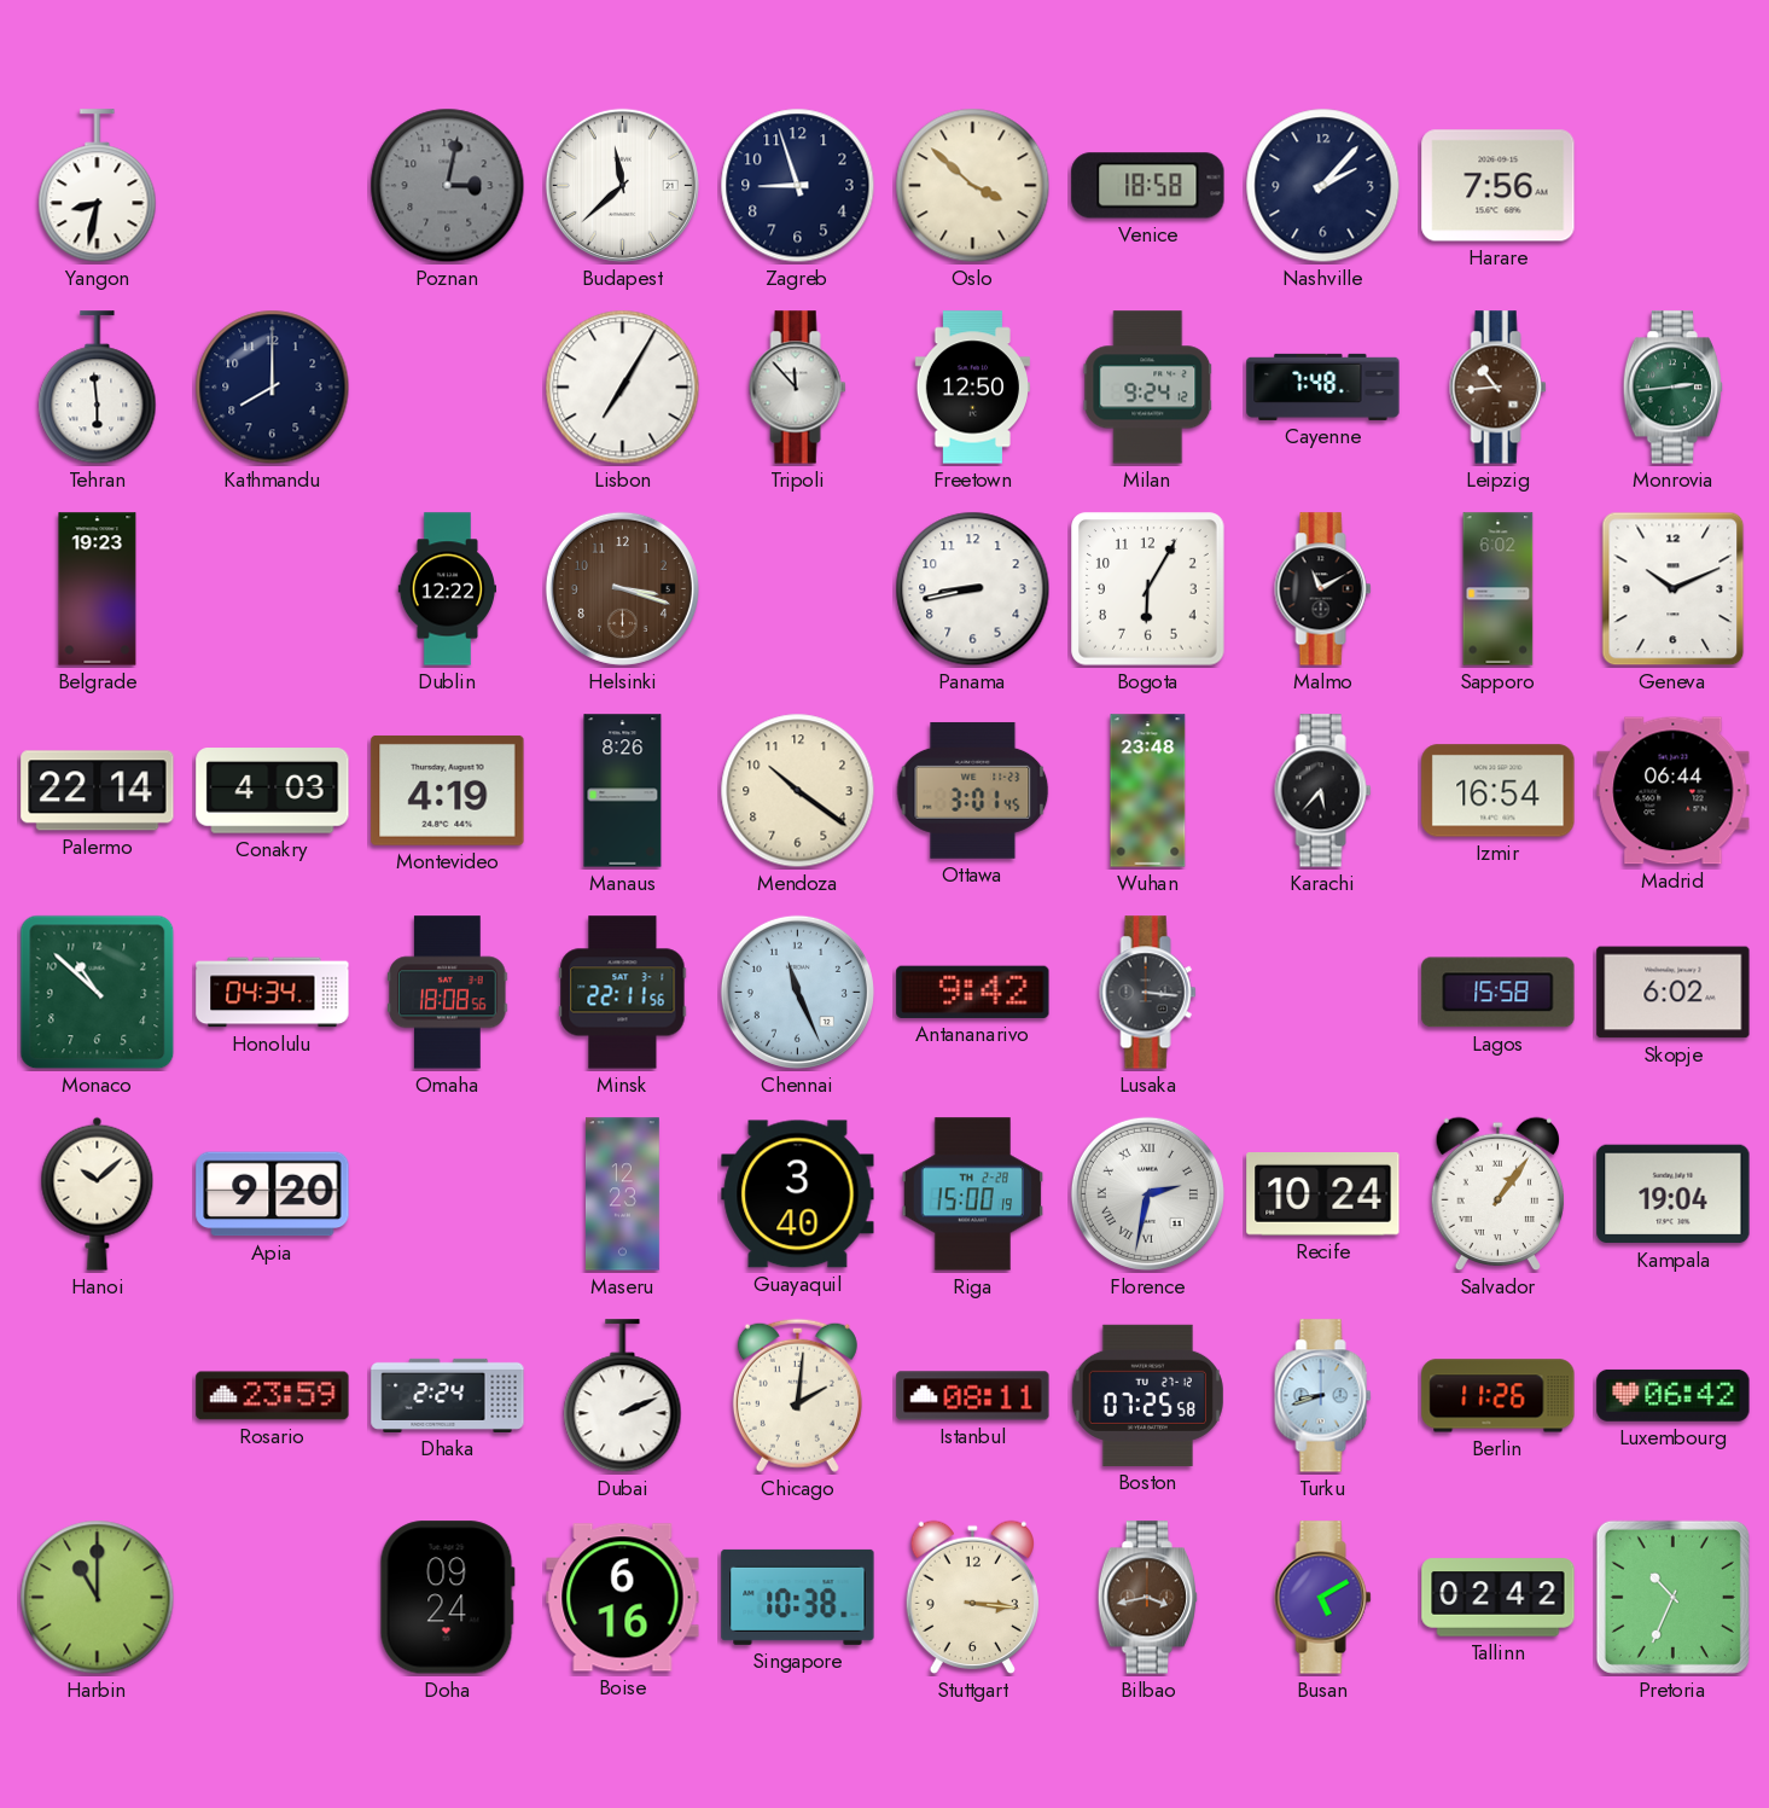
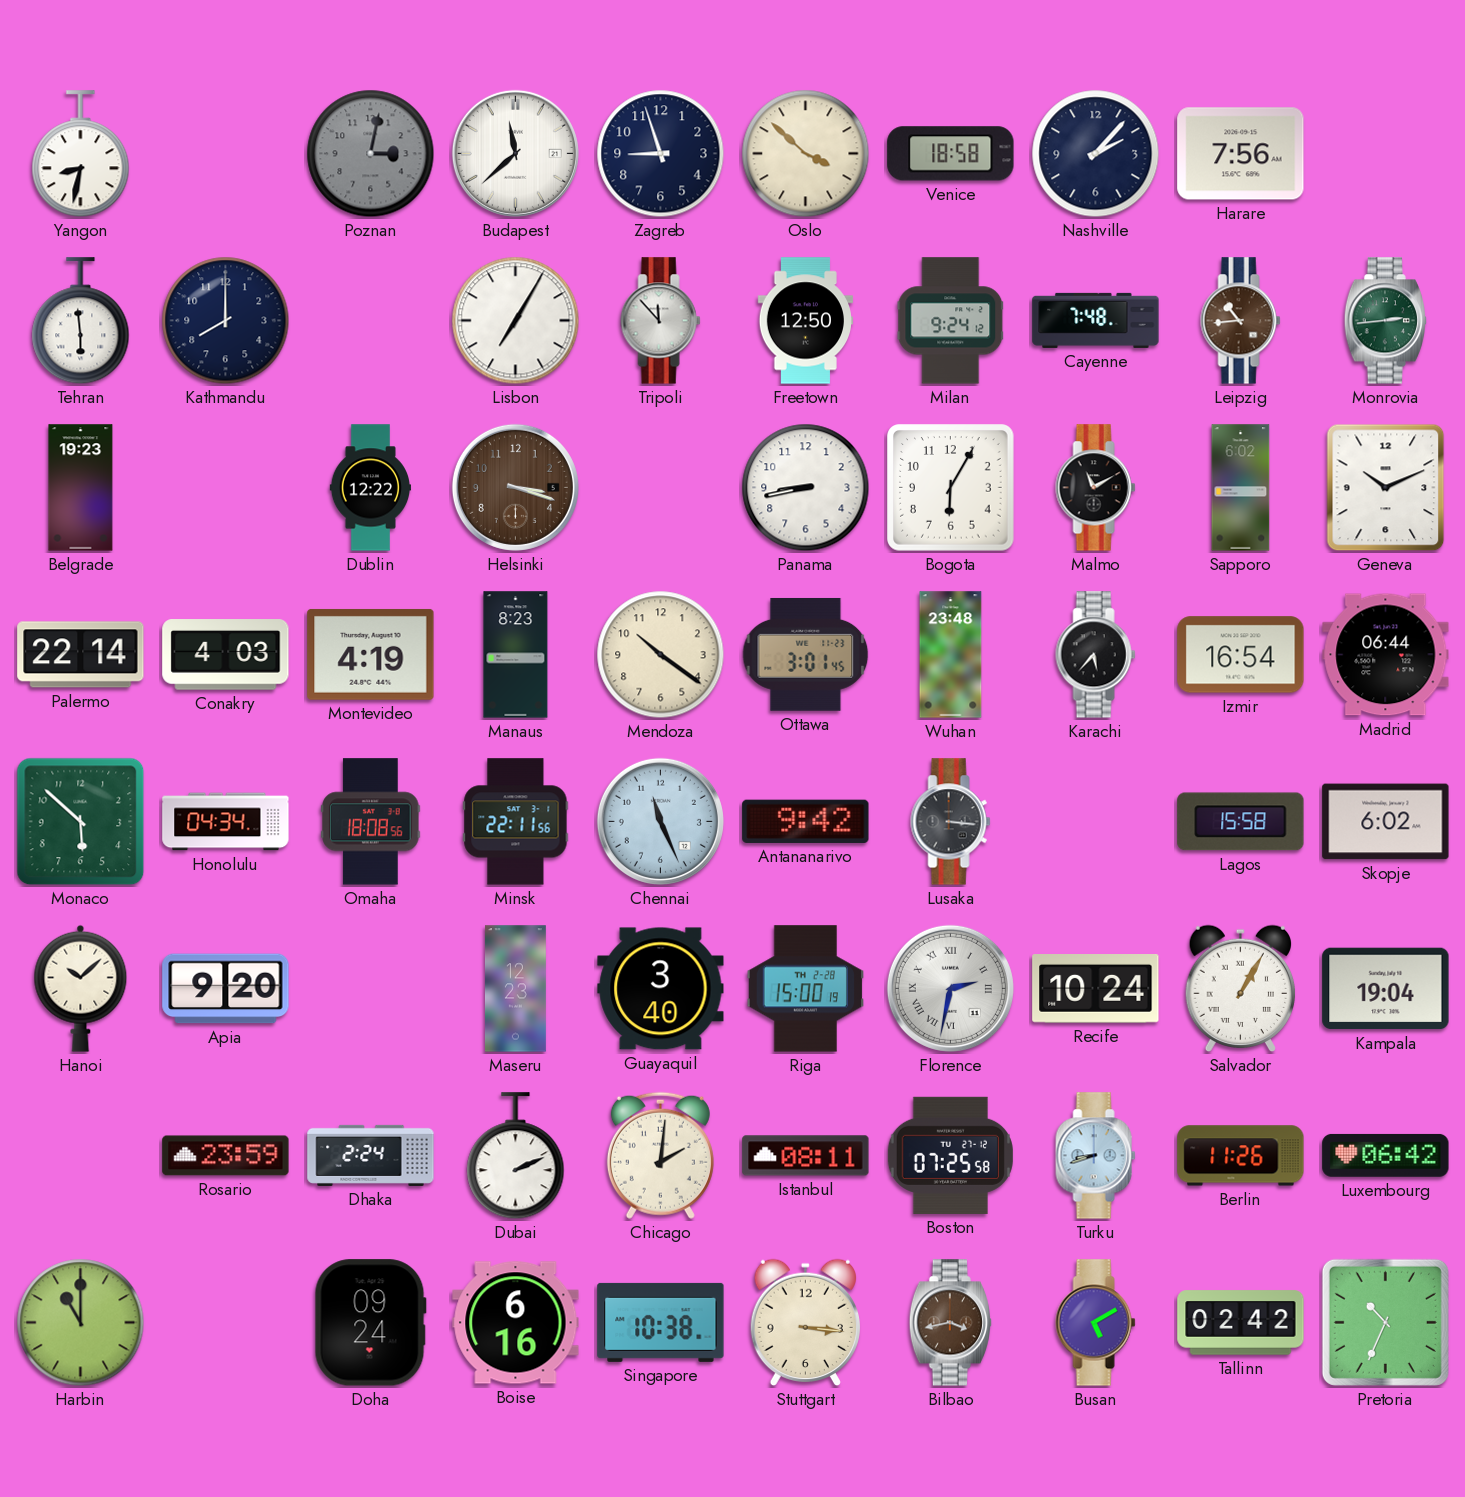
Manaus: 8:26 -> 8:23 (516, 655)
Monaco: 10:52 -> 5:52 (81, 822)
Salvador: 1:06 -> 1:05 (1240, 989)
